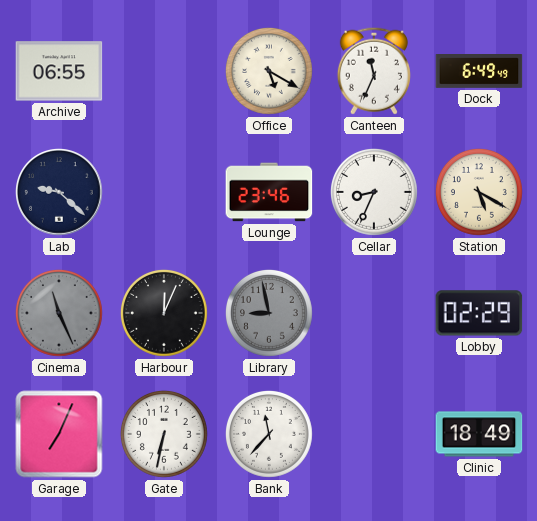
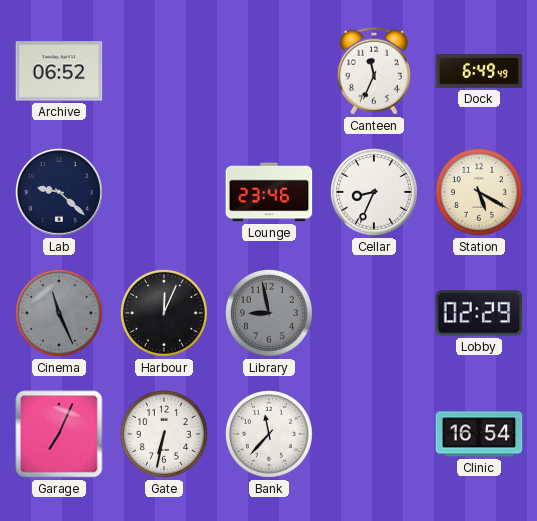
Archive: 06:55 -> 06:52 (59, 71)
Office: 5:20 -> none (269, 71)
Clinic: 18:49 -> 16:54 (479, 434)
